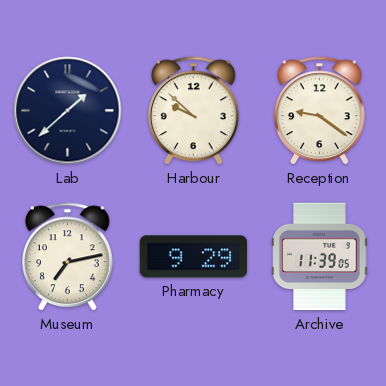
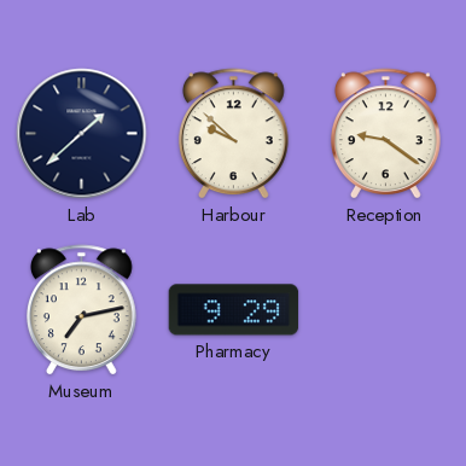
Archive: 11:39 -> none (320, 257)
